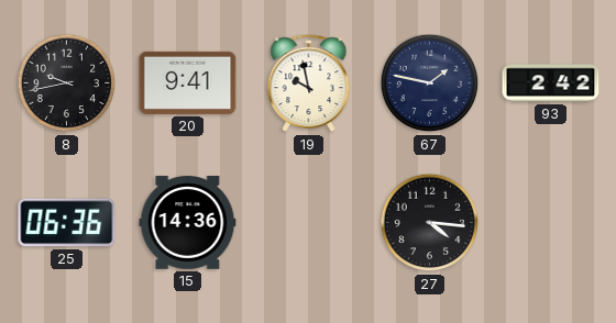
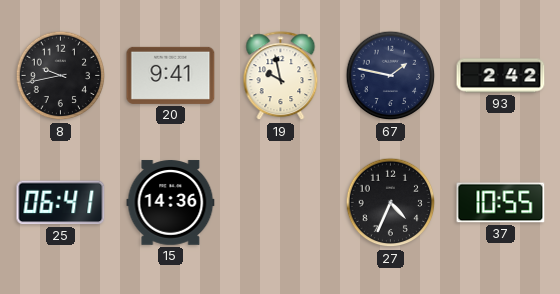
25: 06:36 -> 06:41 (61, 203)
27: 4:16 -> 4:34 (391, 203)
37: none -> 10:55 (501, 203)
